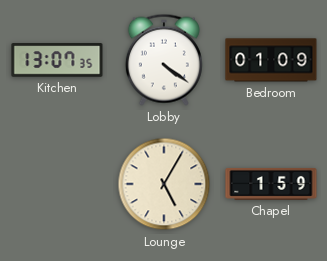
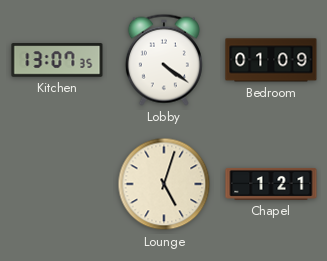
Lounge: 5:05 -> 5:03 (164, 184)
Chapel: 1:59 -> 1:21 (271, 184)
